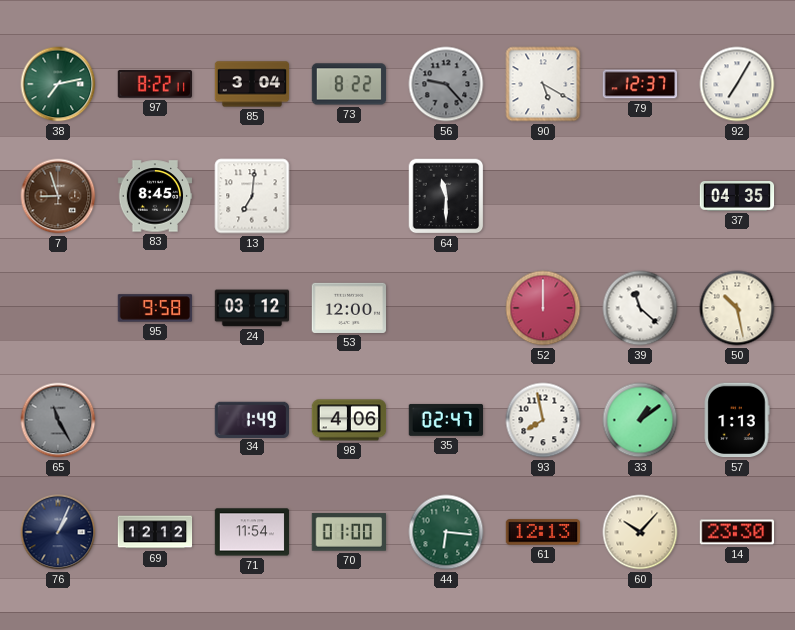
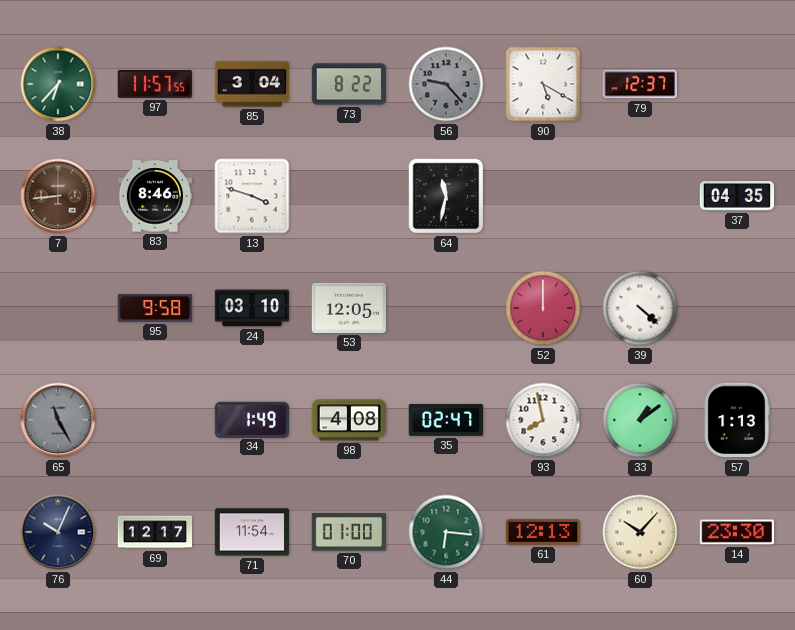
38: 7:13 -> 6:37 (58, 84)
97: 8:22 -> 11:57 (154, 84)
92: 7:05 -> none (737, 84)
7: 8:57 -> 8:44 (58, 196)
83: 8:45 -> 8:46 (155, 196)
13: 7:01 -> 3:48 (252, 196)
64: 11:30 -> 11:32 (446, 196)
24: 03:12 -> 03:10 (252, 308)
53: 12:00 -> 12:05 (349, 308)
39: 11:22 -> 4:22 (640, 308)
50: 10:28 -> none (737, 308)
98: 4:06 -> 4:08 (349, 420)
76: 1:04 -> 10:04 (58, 532)
69: 12:12 -> 12:17 (155, 532)
